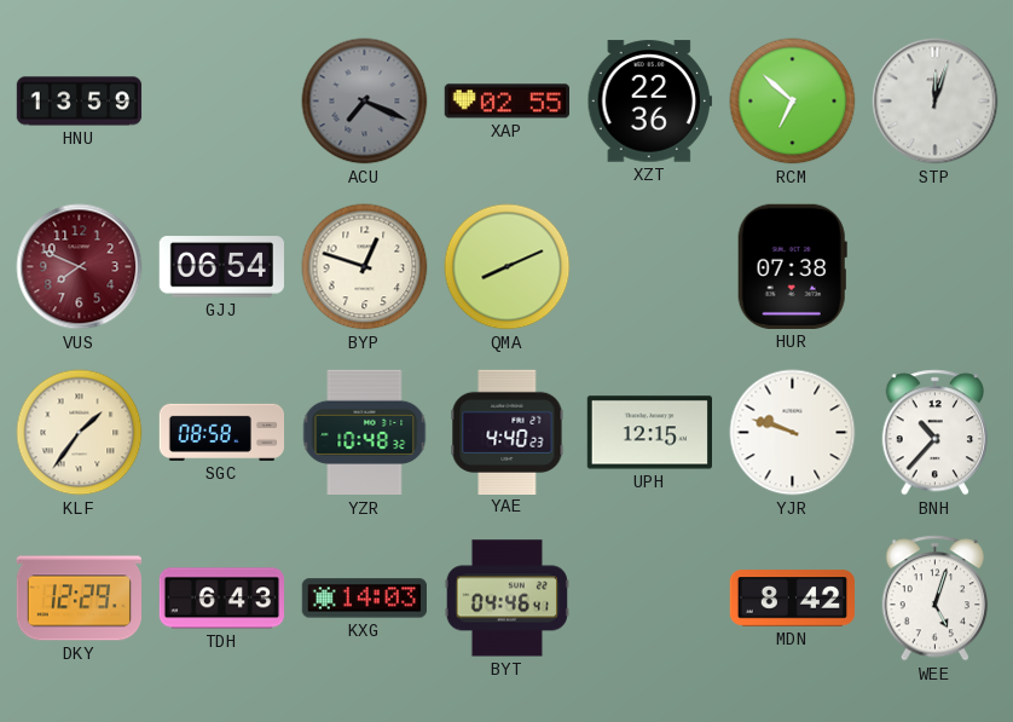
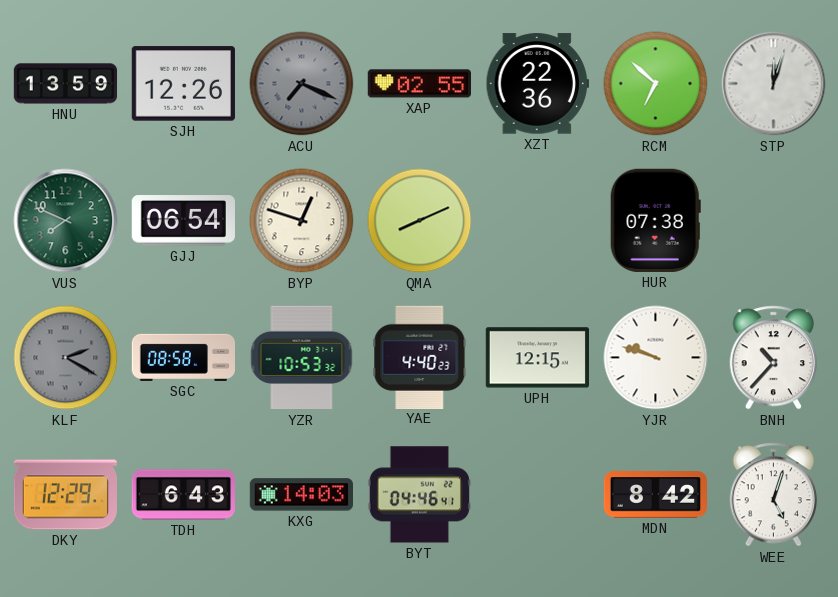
SJH: none -> 12:26 (183, 84)
VUS dial: burgundy -> green (66, 221)
KLF: 1:36 -> 2:20 (66, 358)
KLF dial: cream -> grey (66, 358)
YZR: 10:48 -> 10:53 (302, 358)
